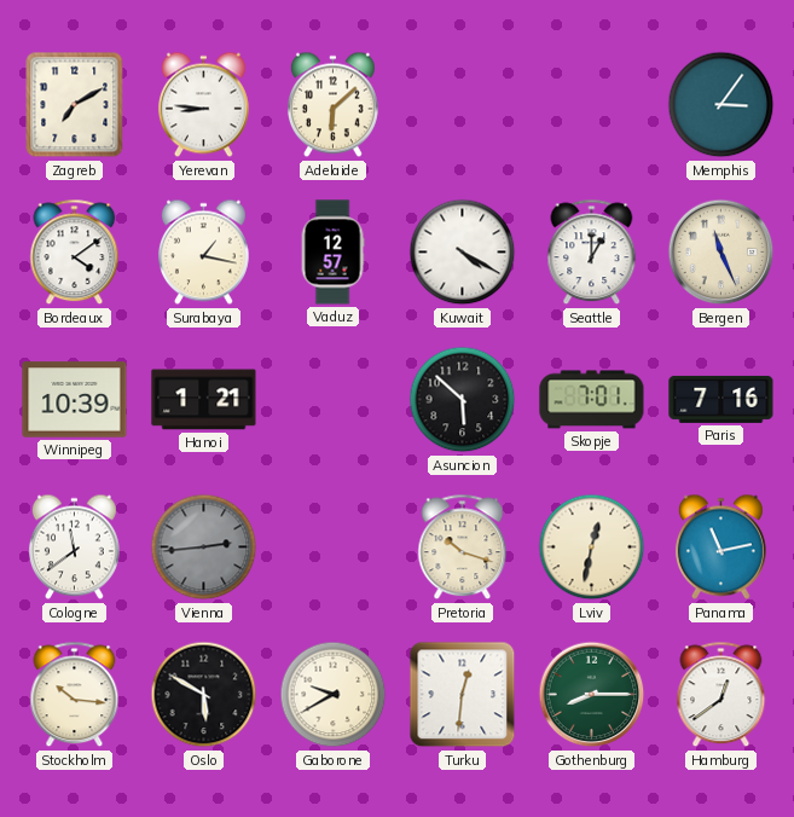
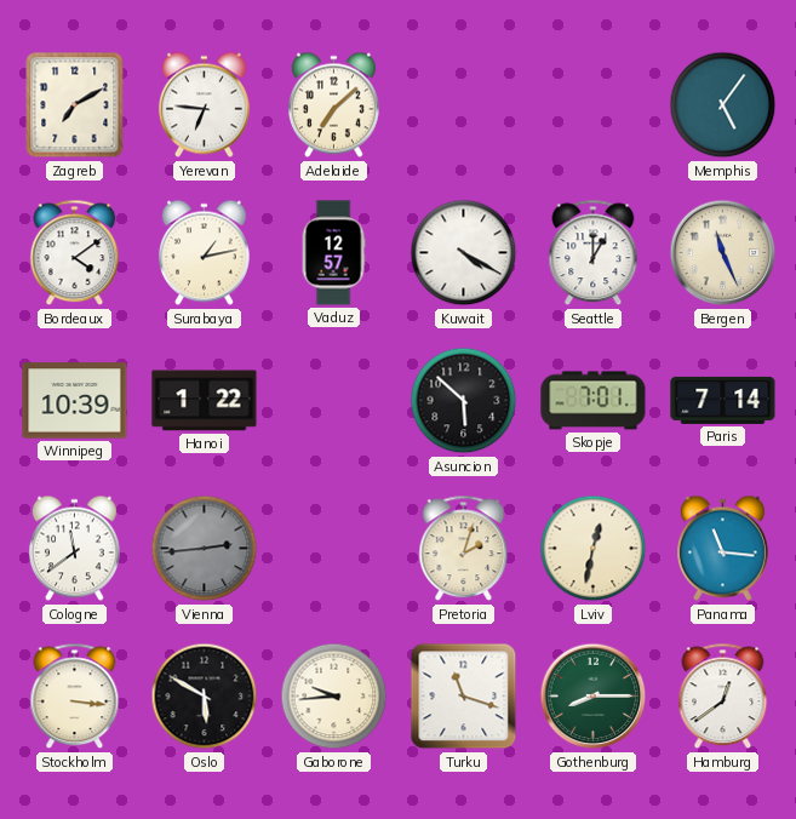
Yerevan: 8:46 -> 6:46 (204, 105)
Adelaide: 6:08 -> 7:08 (333, 105)
Memphis: 3:06 -> 5:06 (723, 105)
Surabaya: 1:17 -> 1:13 (204, 253)
Hanoi: 1:21 -> 1:22 (205, 401)
Paris: 7:16 -> 7:14 (723, 400)
Pretoria: 10:18 -> 2:03 (464, 549)
Panama: 11:13 -> 11:16 (722, 549)
Stockholm: 10:16 -> 3:16 (75, 697)
Gaborone: 9:40 -> 9:44 (334, 697)
Turku: 12:31 -> 11:18 (464, 697)
